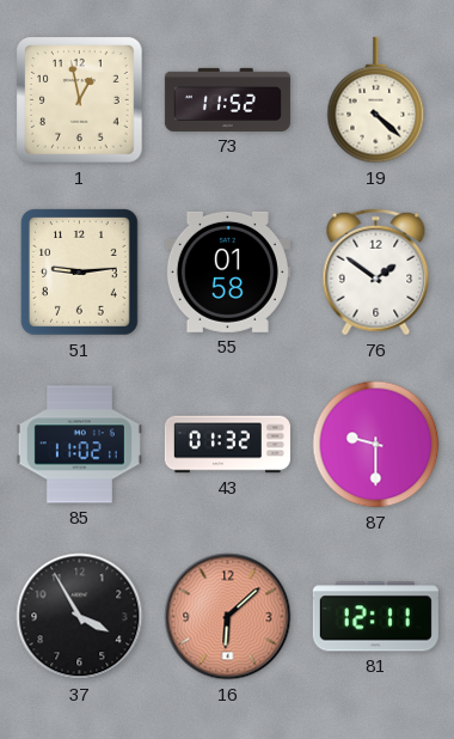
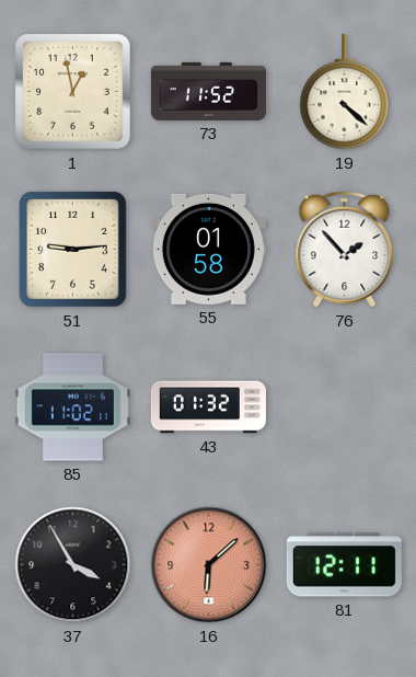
76: 1:51 -> 1:53 (345, 250)
87: 9:30 -> none (376, 445)
